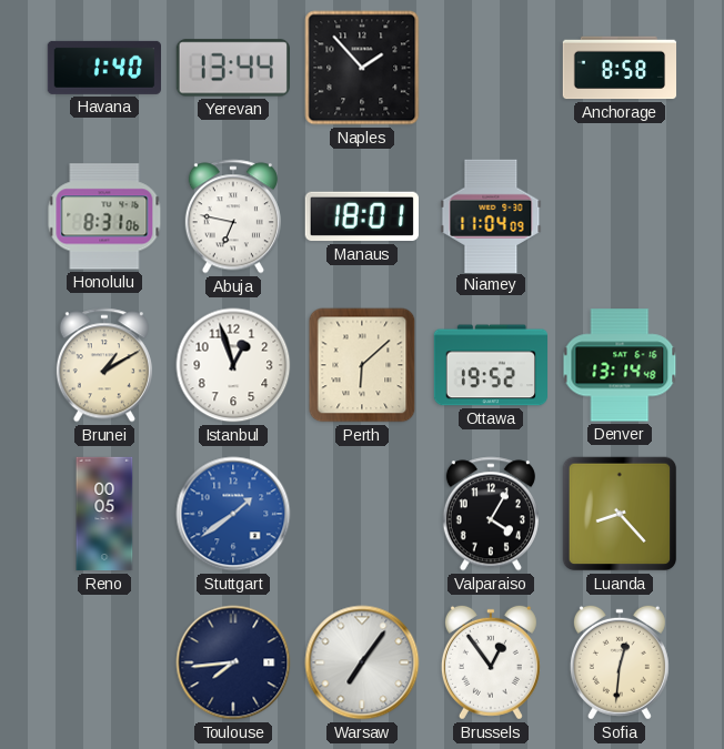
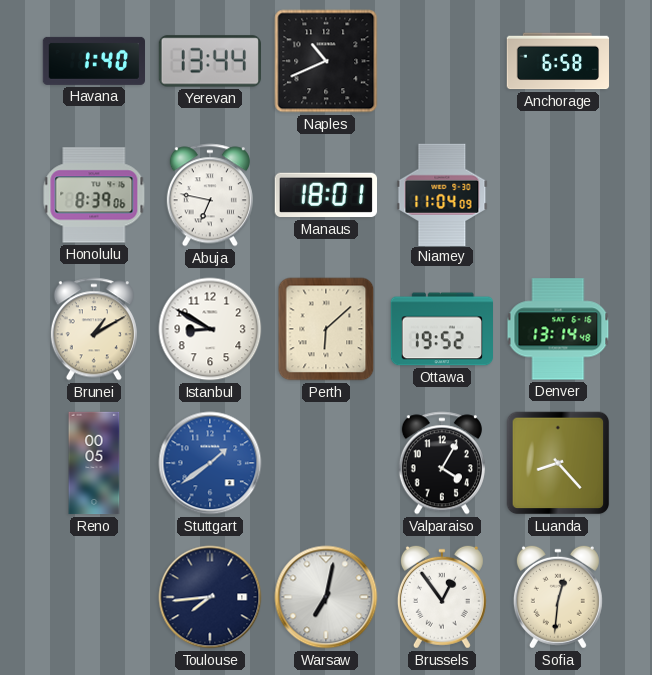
Naples: 1:53 -> 10:41 (326, 61)
Anchorage: 8:58 -> 6:58 (558, 61)
Honolulu: 8:31 -> 8:39 (94, 195)
Istanbul: 12:57 -> 8:50 (210, 329)
Warsaw: 7:06 -> 7:02 (326, 597)
